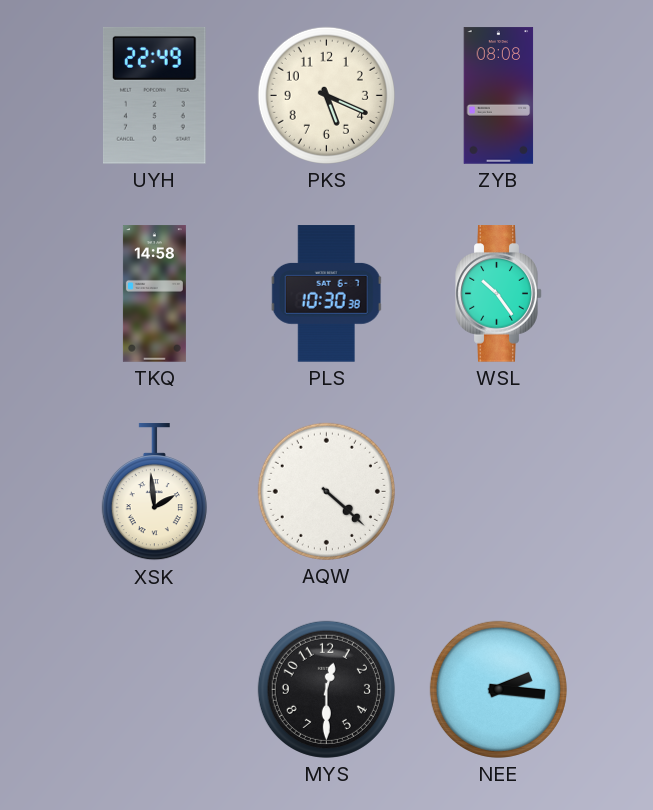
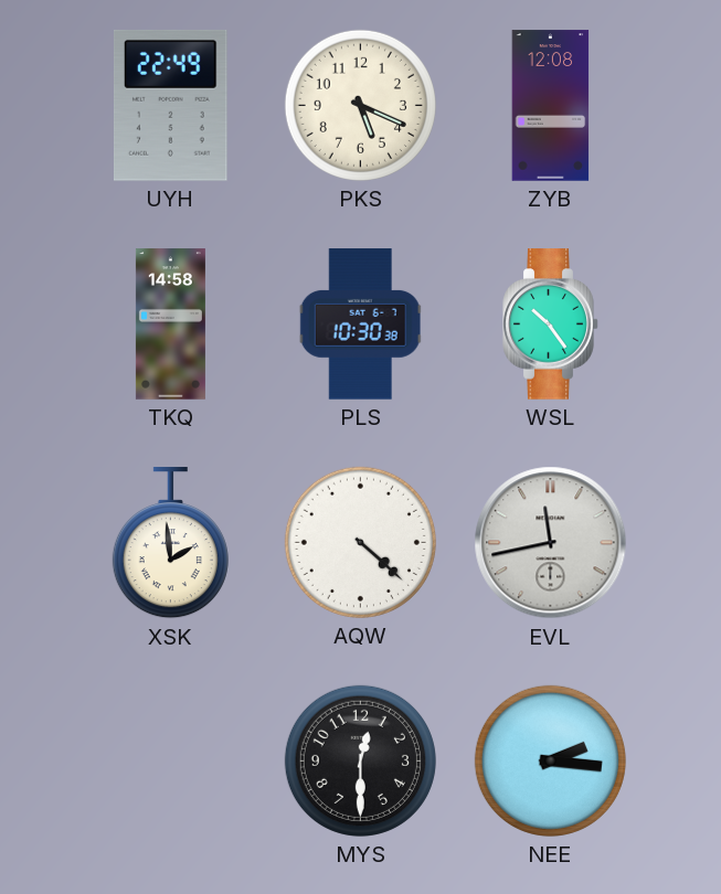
ZYB: 08:08 -> 12:08 (551, 106)
EVL: none -> 11:43 (551, 543)
